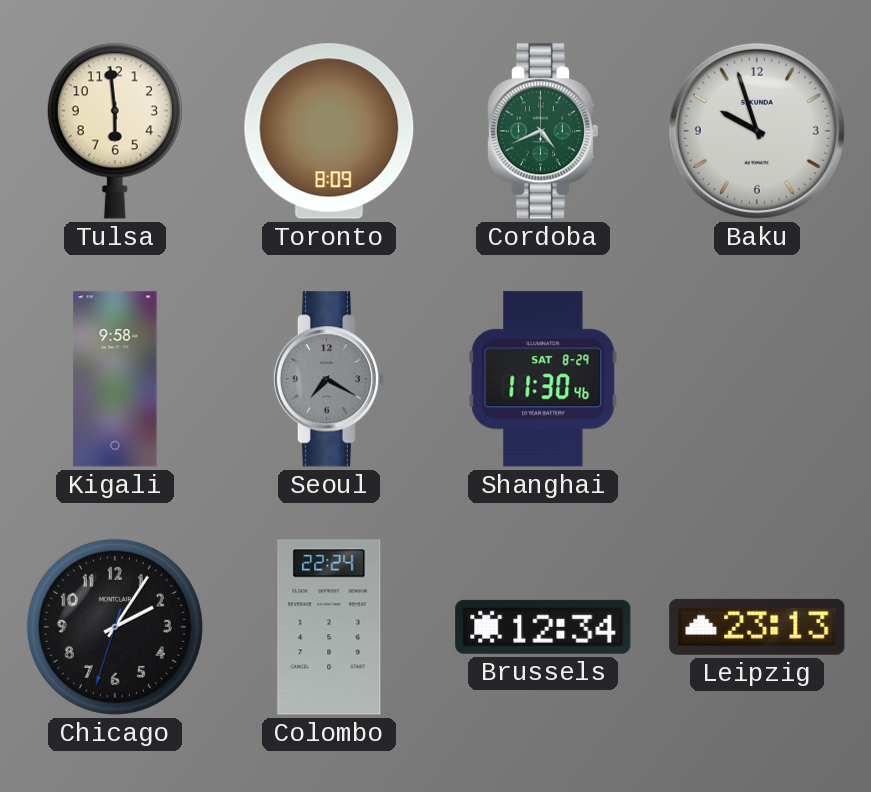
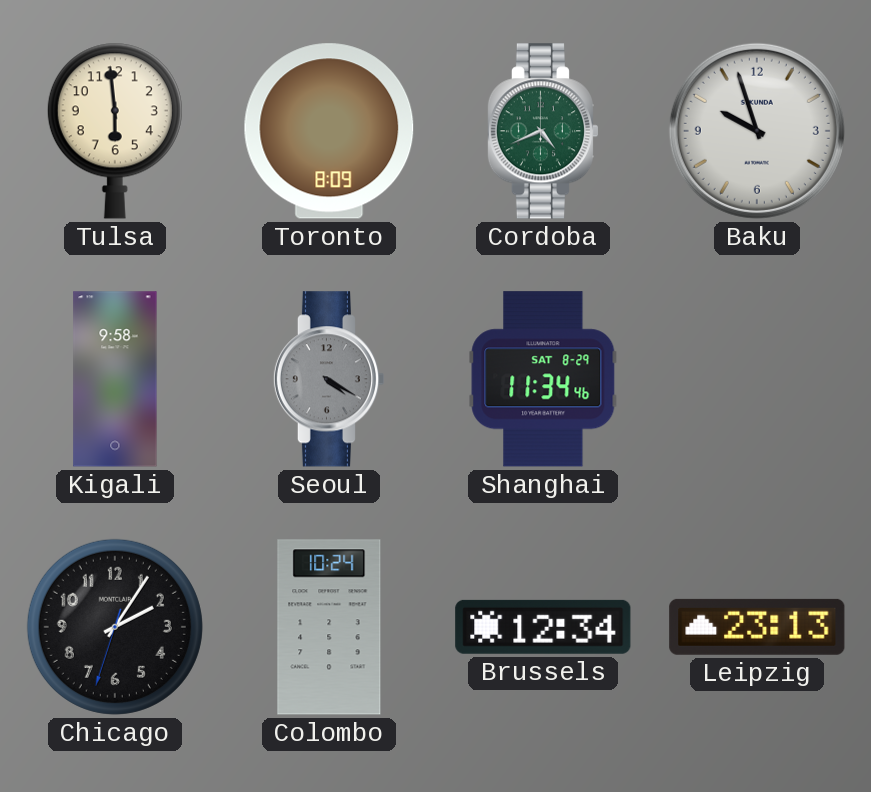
Seoul: 7:20 -> 4:20 (328, 379)
Shanghai: 11:30 -> 11:34 (543, 379)
Colombo: 22:24 -> 10:24 (329, 627)
